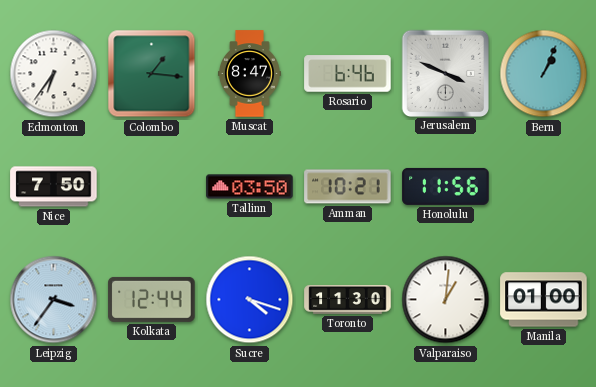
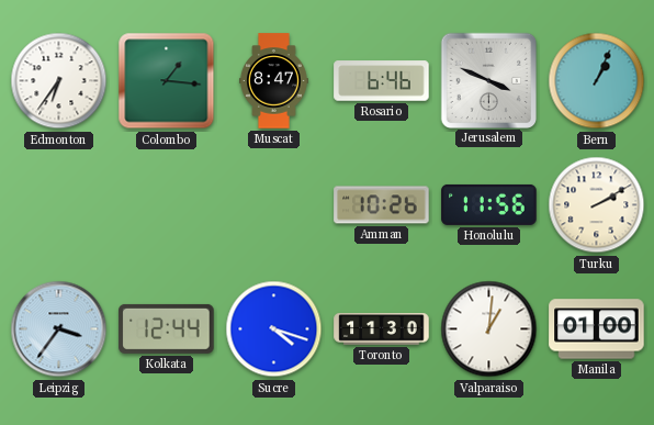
Nice: 7:50 -> none (54, 187)
Tallinn: 03:50 -> none (250, 187)
Amman: 10:21 -> 10:26 (382, 205)
Turku: none -> 2:10 (597, 205)
